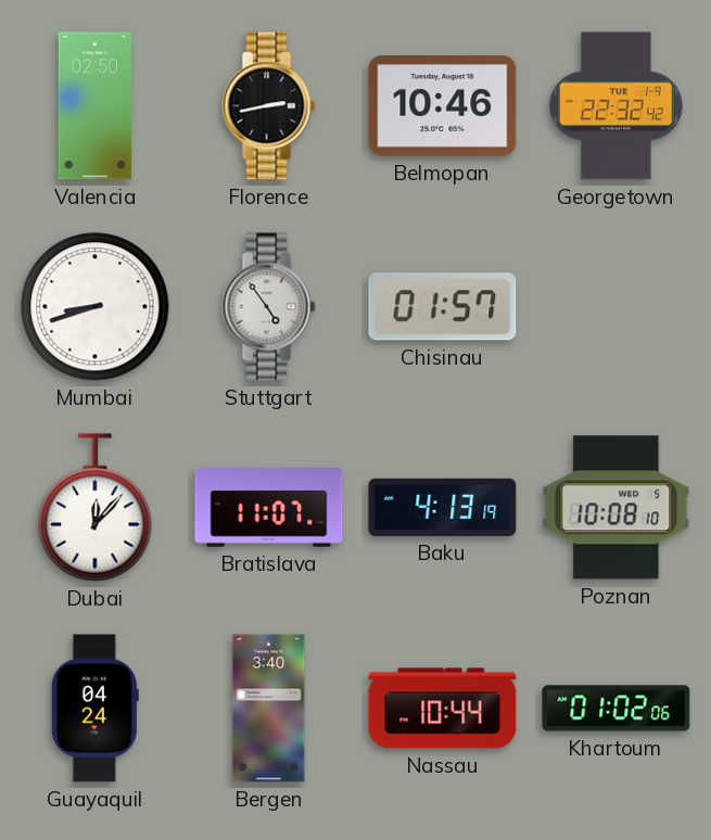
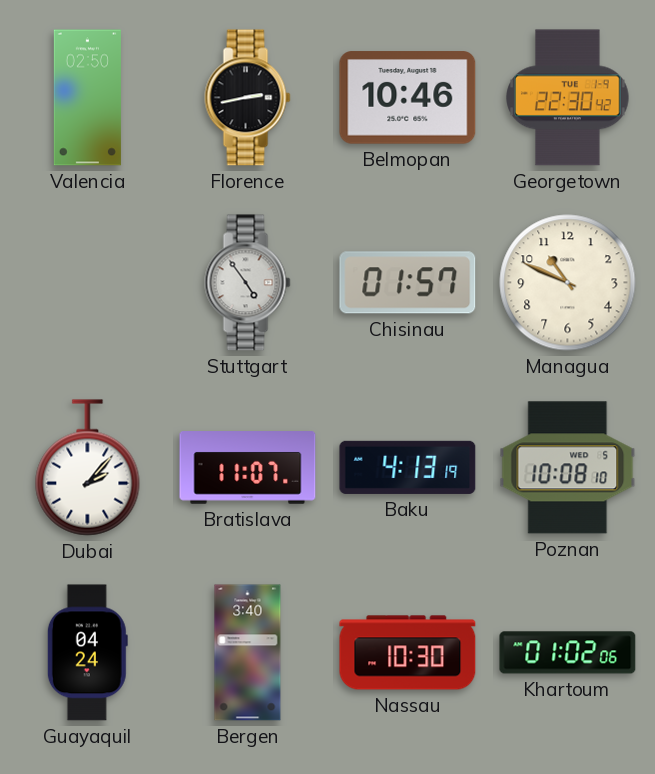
Georgetown: 22:32 -> 22:30 (568, 98)
Mumbai: 8:42 -> none (96, 307)
Managua: none -> 10:49 (568, 283)
Dubai: 12:07 -> 2:07 (88, 468)
Nassau: 10:44 -> 10:30 (408, 653)
